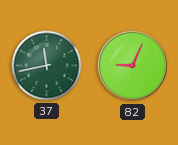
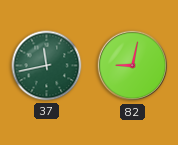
82: 9:04 -> 9:02 (133, 66)
